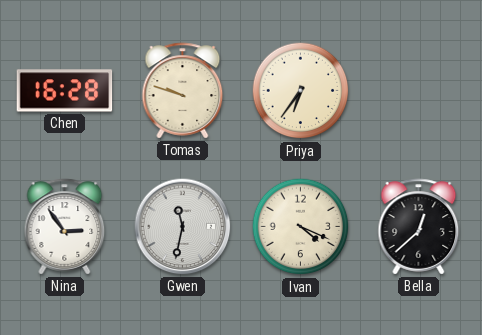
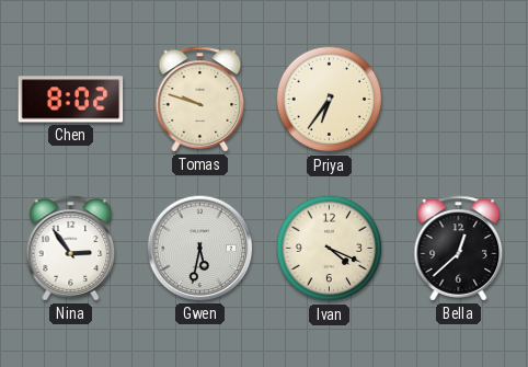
Chen: 16:28 -> 8:02 (71, 100)
Gwen: 11:32 -> 5:32 (200, 249)
